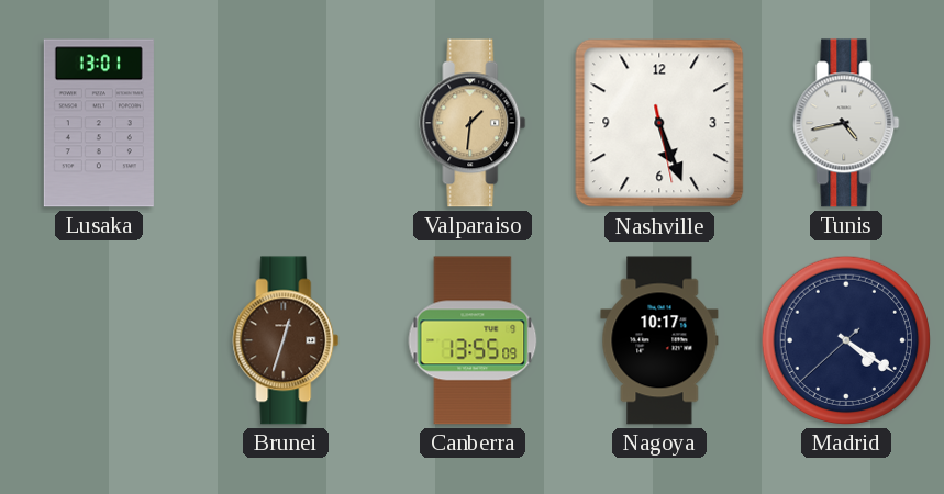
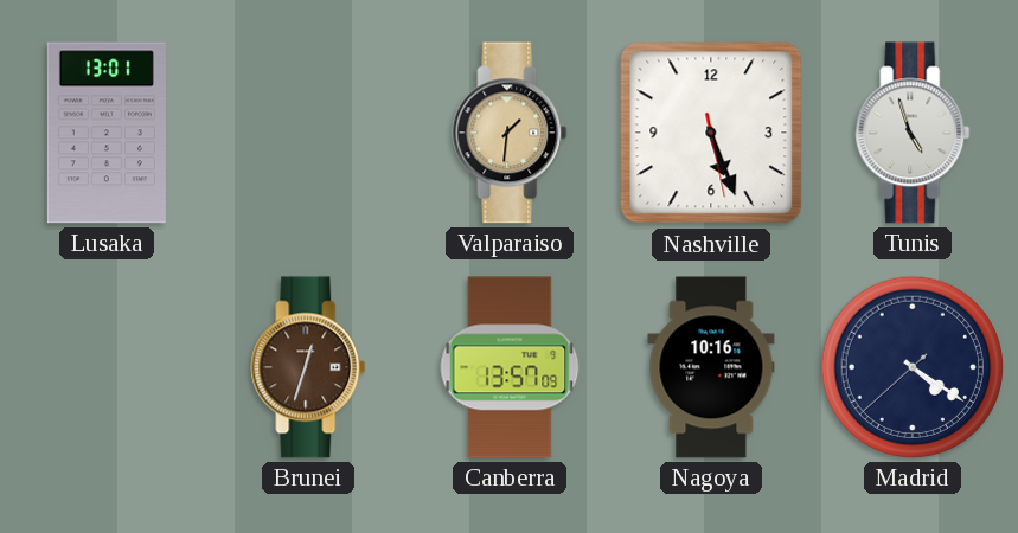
Tunis: 4:43 -> 4:57 (913, 133)
Canberra: 13:55 -> 13:57 (510, 367)
Nagoya: 10:17 -> 10:16 (711, 367)
